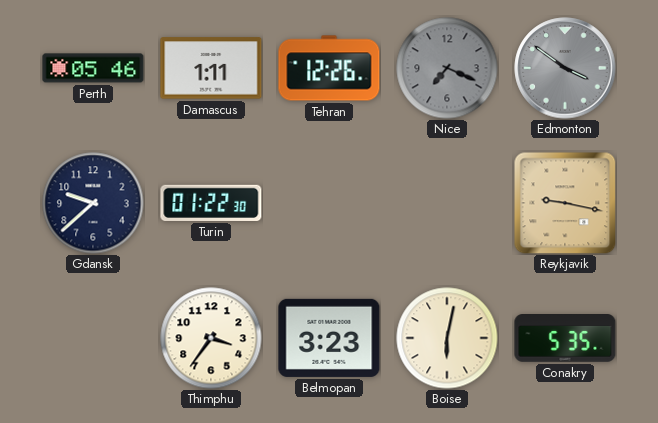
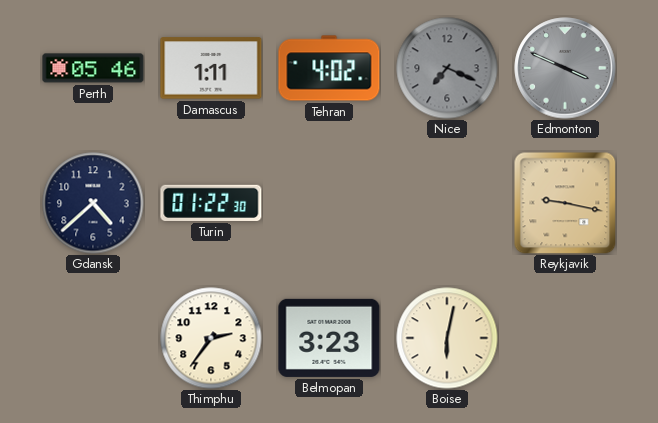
Tehran: 12:26 -> 4:02 (329, 68)
Edmonton: 3:51 -> 3:49 (565, 68)
Gdansk: 9:38 -> 4:38 (93, 203)
Thimphu: 3:36 -> 2:36 (211, 338)
Conakry: 5:35 -> none (565, 339)
